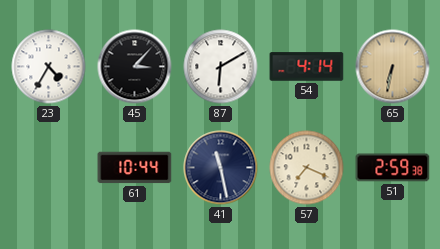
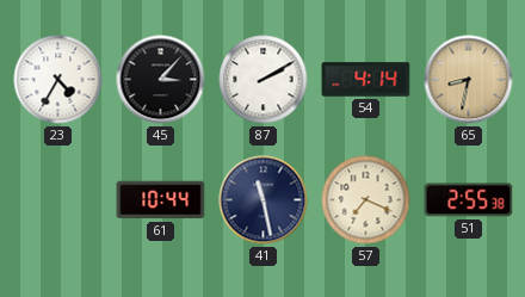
87: 6:10 -> 2:10 (264, 80)
65: 6:32 -> 8:32 (469, 80)
51: 2:59 -> 2:55 (469, 200)
